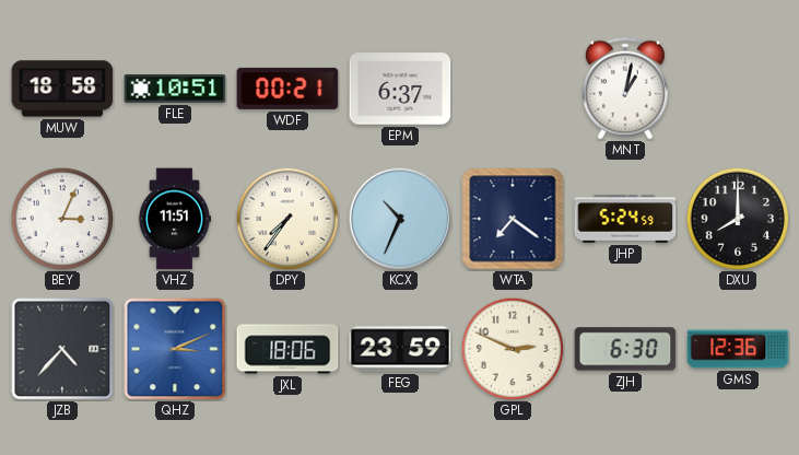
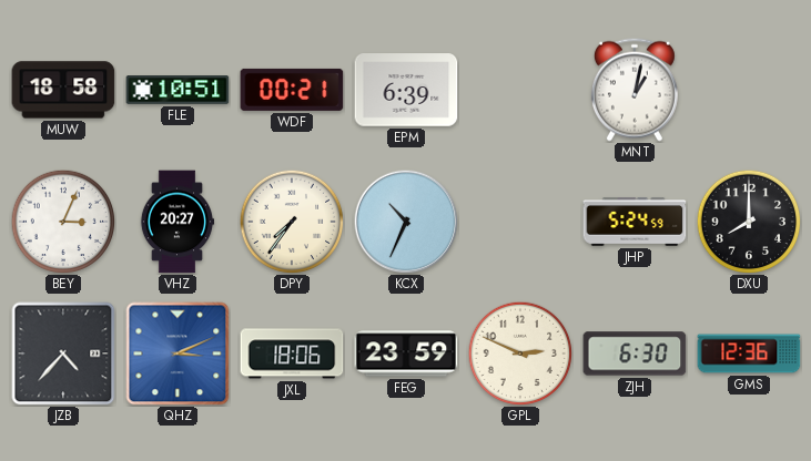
EPM: 6:37 -> 6:39 (406, 90)
VHZ: 11:51 -> 20:27 (178, 222)
WTA: 7:21 -> none (513, 219)
